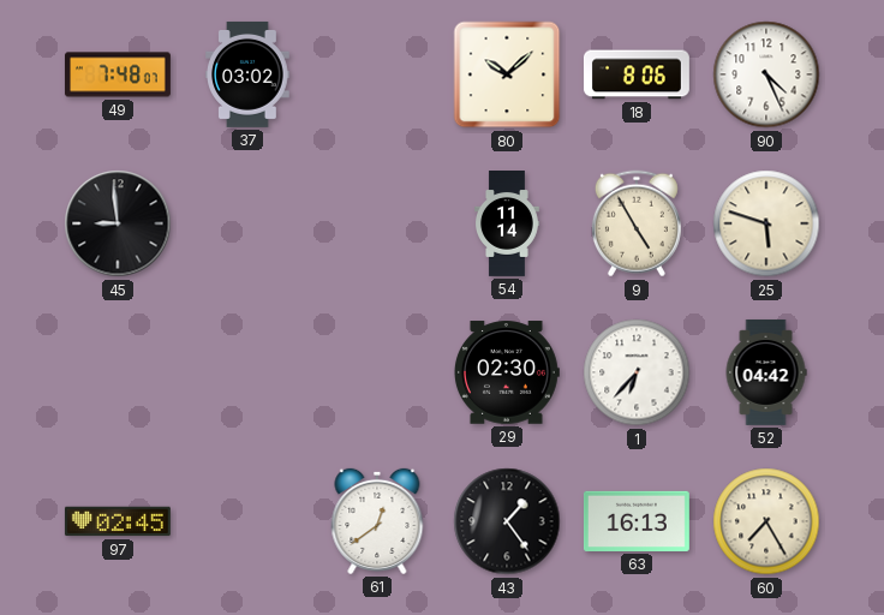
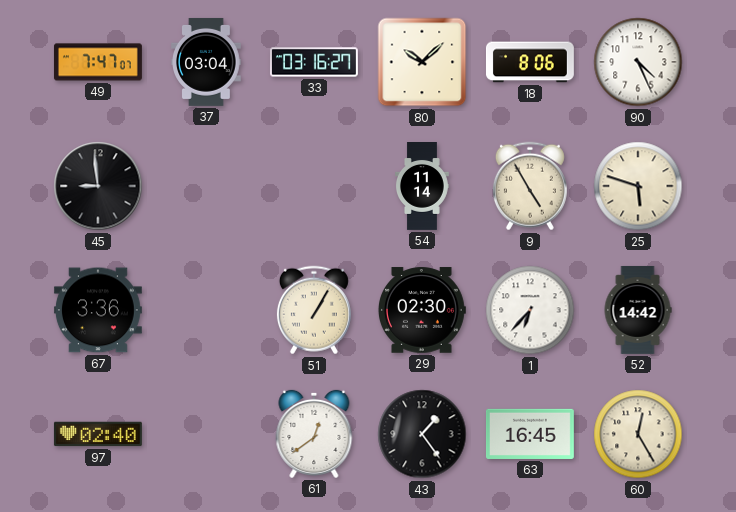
49: 7:48 -> 7:47 (98, 62)
37: 03:02 -> 03:04 (207, 62)
33: none -> 03:16 (314, 62)
67: none -> 3:36 (98, 310)
51: none -> 1:05 (314, 310)
52: 04:42 -> 14:42 (638, 310)
97: 02:45 -> 02:40 (98, 434)
63: 16:13 -> 16:45 (530, 434)
60: 7:25 -> 12:25 (638, 434)
